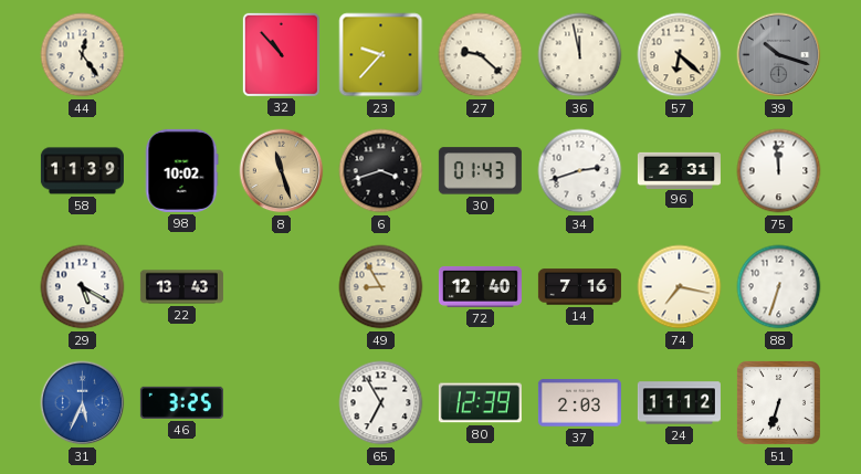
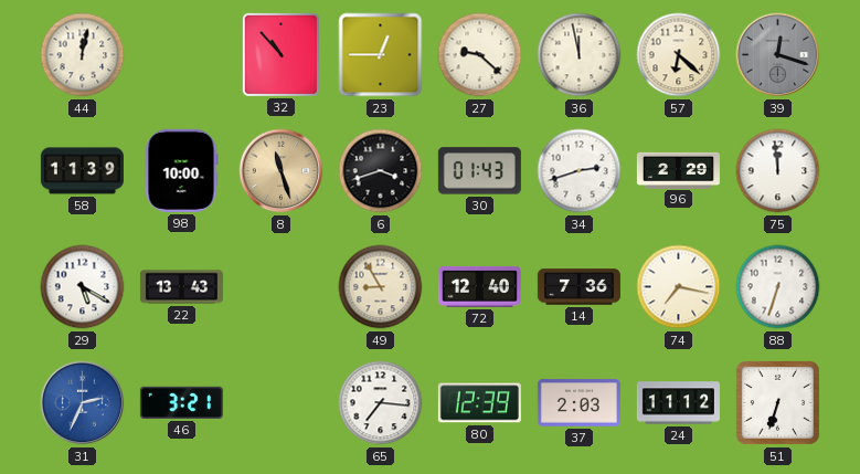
44: 12:24 -> 12:02 (83, 55)
23: 9:37 -> 12:45 (381, 55)
39: 10:18 -> 12:18 (778, 55)
98: 10:02 -> 10:00 (181, 170)
96: 2:31 -> 2:29 (678, 170)
14: 7:16 -> 7:36 (578, 287)
31: 5:34 -> 2:34 (83, 403)
46: 3:25 -> 3:21 (181, 402)
65: 6:55 -> 7:16 (381, 403)
